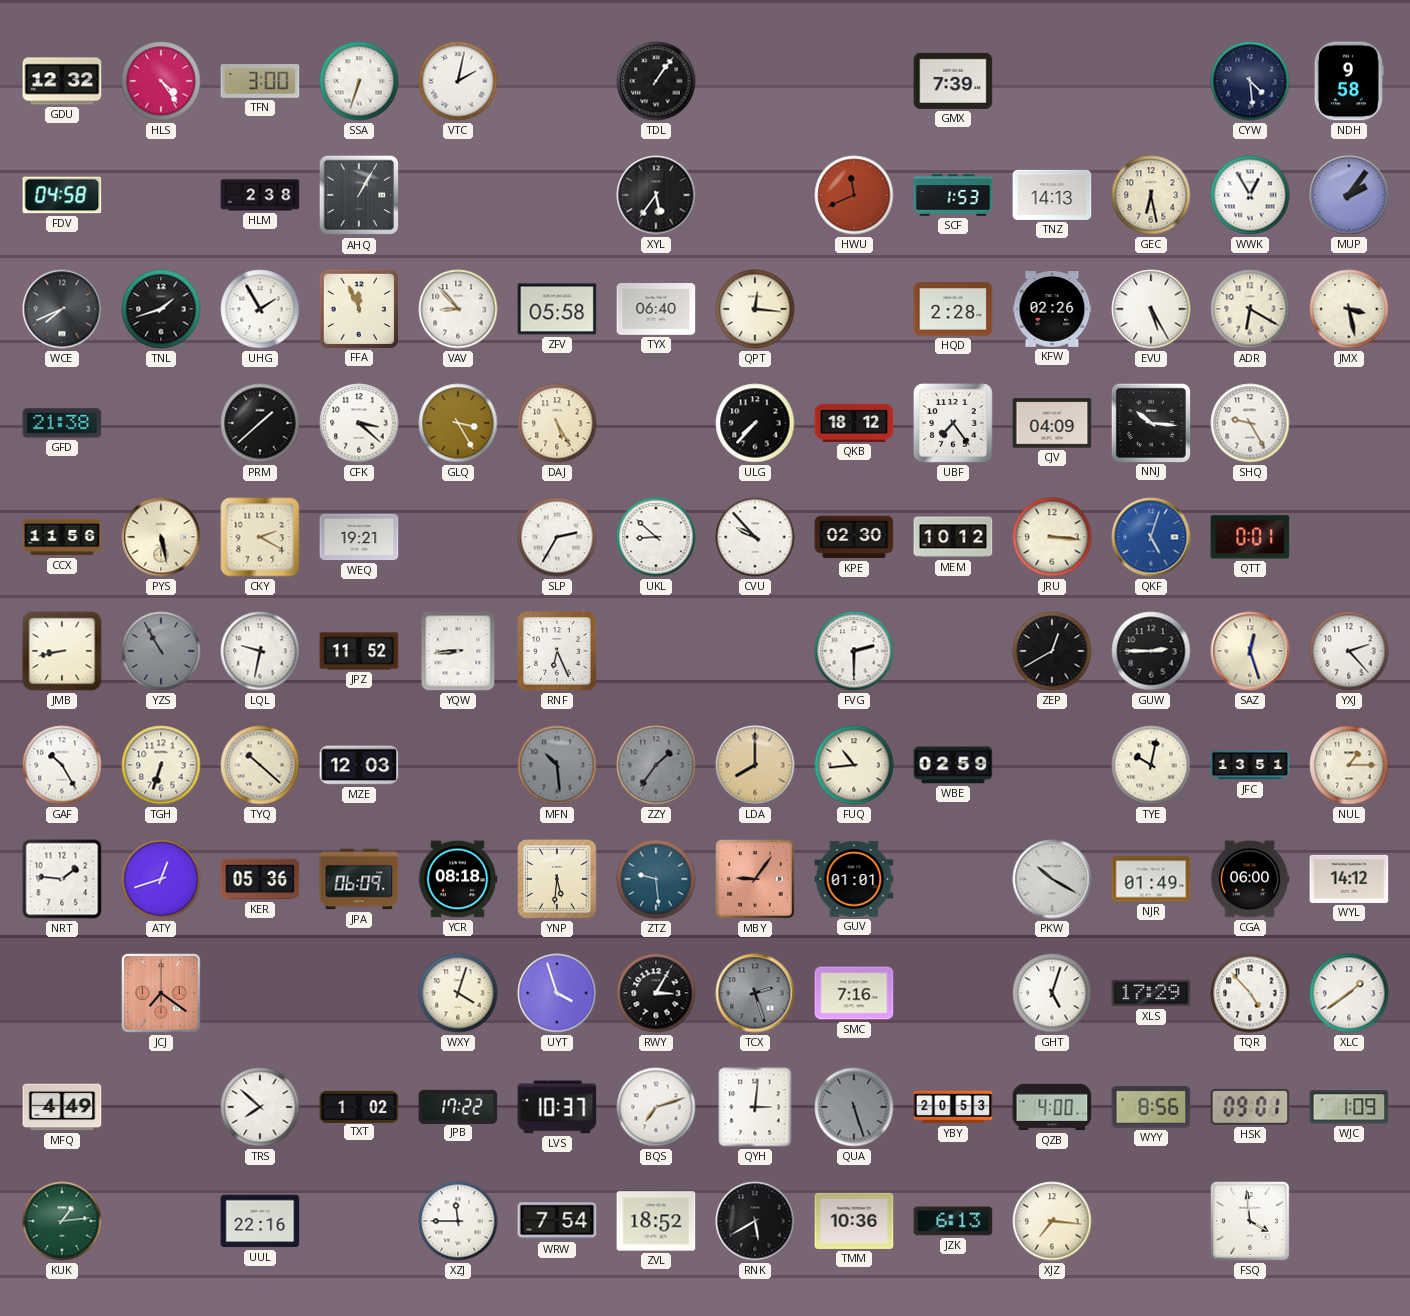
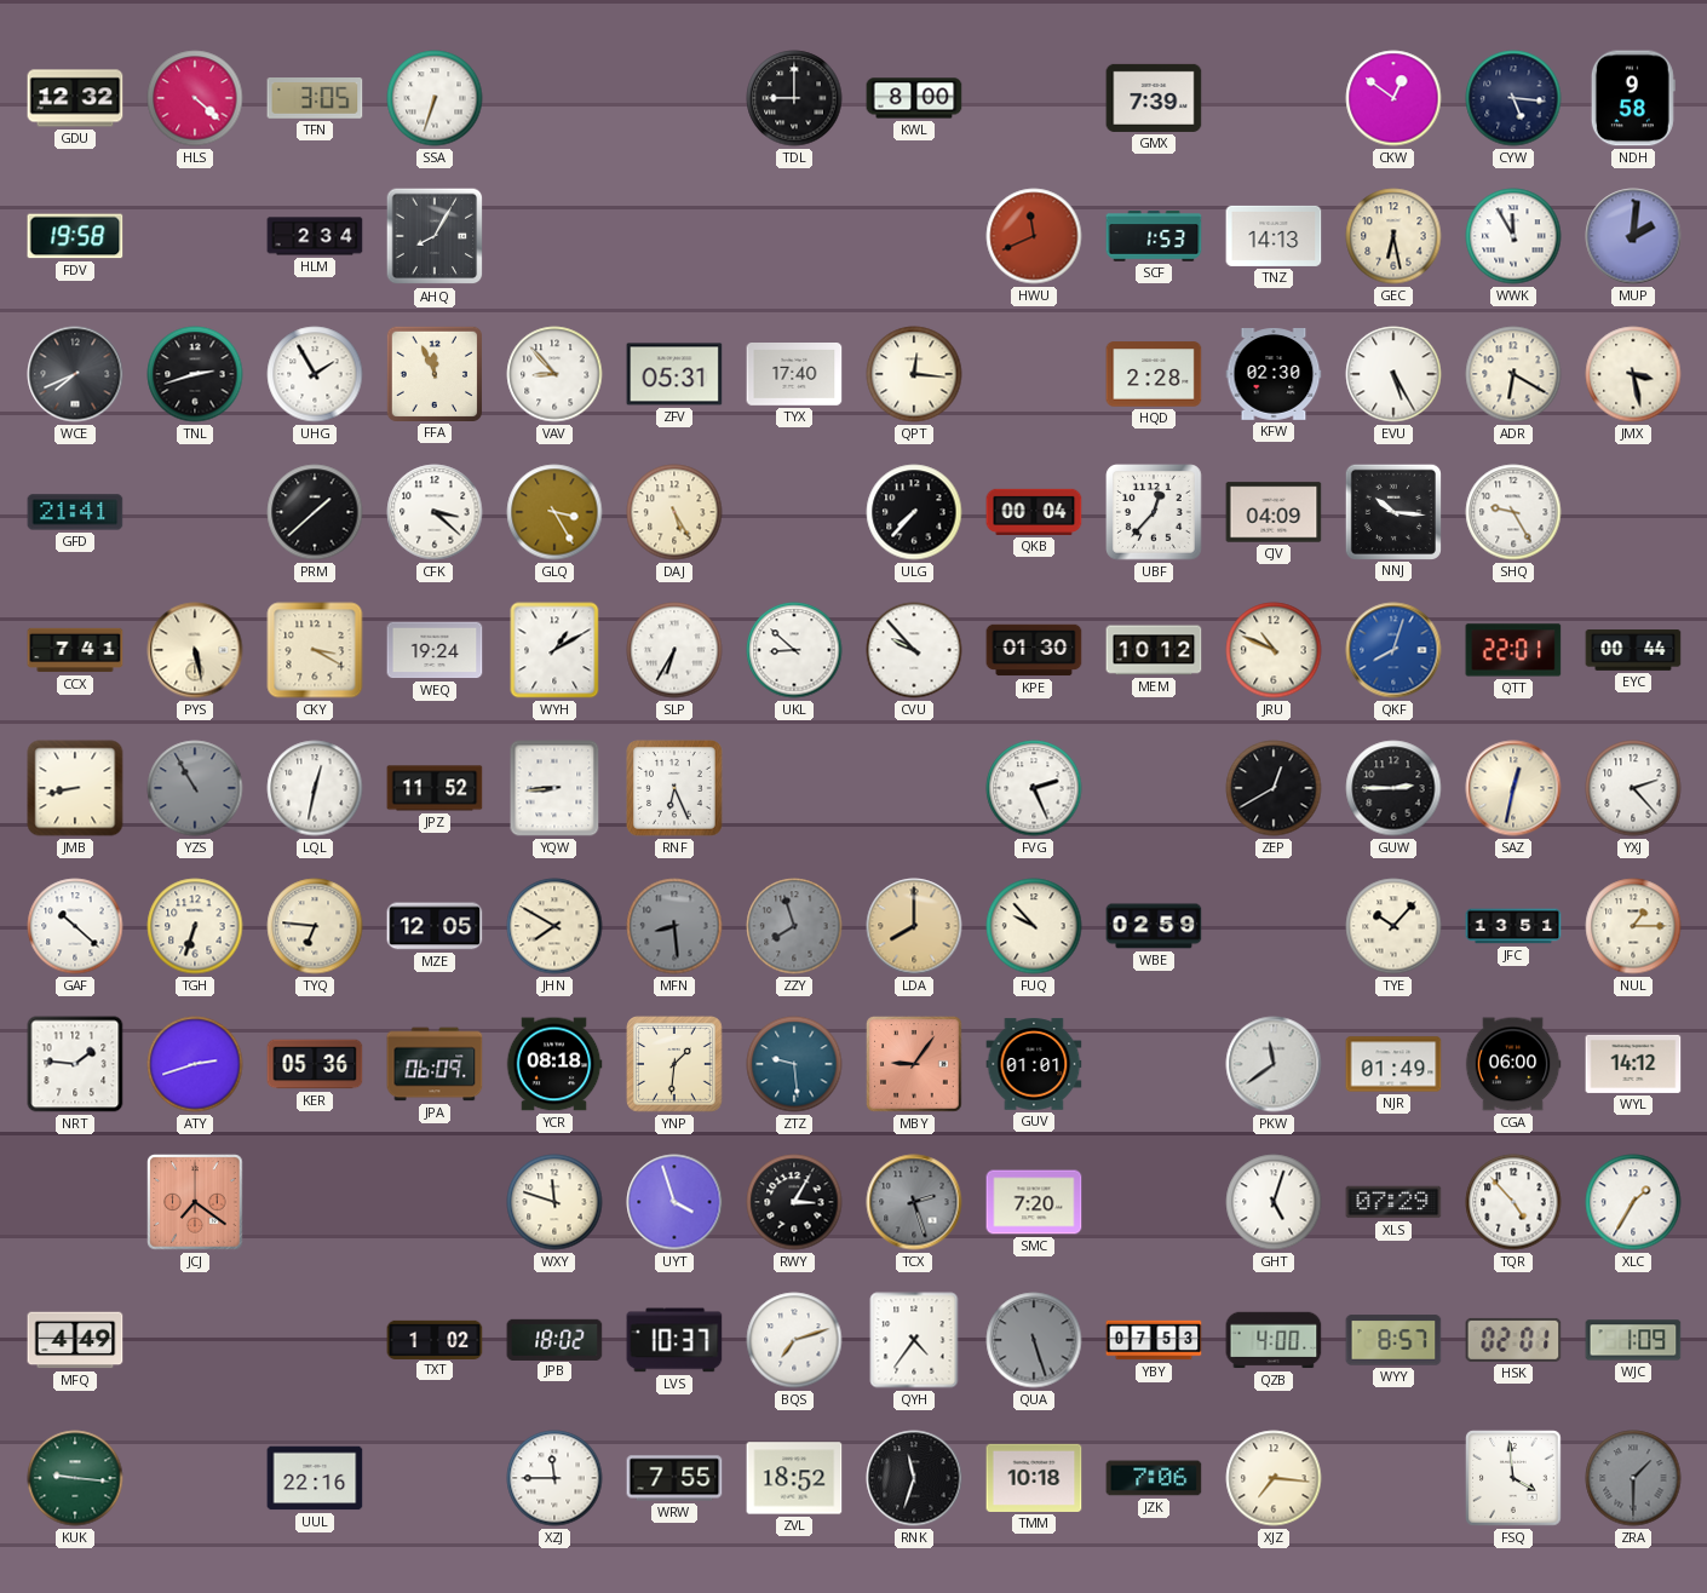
HLS: 4:24 -> 4:22 (195, 98)
TFN: 3:00 -> 3:05 (315, 99)
VTC: 2:02 -> none (458, 81)
TDL: 1:06 -> 9:00 (794, 98)
KWL: none -> 8:00 (914, 98)
CKW: none -> 12:51 (1393, 98)
CYW: 4:29 -> 5:16 (1513, 98)
FDV: 04:58 -> 19:58 (75, 236)
HLM: 2:38 -> 2:34 (315, 236)
AHQ: 1:05 -> 8:05 (435, 236)
XYL: 5:36 -> none (656, 195)
WWK: 12:55 -> 11:55 (1513, 236)
MUP: 2:06 -> 2:01 (1633, 236)
TNL: 1:42 -> 2:42 (195, 374)
ZFV: 05:58 -> 05:31 (674, 374)
TYX: 06:40 -> 17:40 (794, 375)
KFW: 02:26 -> 02:30 (1274, 375)
GFD: 21:38 -> 21:41 (75, 512)
QKB: 18:12 -> 00:04 (1034, 512)
UBF: 7:24 -> 12:37 (1155, 513)
CCX: 11:56 -> 7:41 (75, 650)
CKY: 2:20 -> 3:20 (315, 650)
WEQ: 19:21 -> 19:24 (435, 650)
WYH: none -> 1:10 (554, 650)
SLP: 2:35 -> 6:35 (674, 650)
KPE: 02:30 -> 01:30 (1034, 650)
JRU: 3:16 -> 10:49 (1274, 650)
QKF: 5:03 -> 8:03 (1393, 650)
QTT: 0:01 -> 22:01 (1513, 650)
EYC: none -> 00:44 (1633, 650)
LQL: 9:32 -> 12:32 (315, 788)
FVG: 2:30 -> 2:26 (1034, 788)
SAZ: 12:27 -> 12:32 (1513, 788)
GAF: 10:25 -> 10:22 (75, 926)
TYQ: 10:22 -> 6:46 (315, 926)
MZE: 12:03 -> 12:05 (435, 926)
JHN: none -> 7:50 (554, 926)
MFN: 10:29 -> 8:29 (674, 926)
ZZY: 1:36 -> 7:57 (794, 926)
FUQ: 10:44 -> 9:53 (1034, 926)
TYE: 10:02 -> 10:07 (1393, 926)
ATY: 12:42 -> 2:42 (195, 1064)
YNP: 5:31 -> 1:31 (676, 1065)
PKW: 10:20 -> 11:39 (1274, 1064)
WXY: 4:03 -> 11:48 (554, 1202)
SMC: 7:16 -> 7:20 (1034, 1202)
XLS: 17:29 -> 07:29 (1393, 1202)
XLC: 1:39 -> 1:35 (1633, 1202)
TRS: 7:52 -> none (260, 1107)
JPB: 17:22 -> 18:02 (554, 1339)
QYH: 3:01 -> 4:36 (914, 1340)
YBY: 20:53 -> 07:53 (1154, 1340)
WYY: 8:56 -> 8:57 (1393, 1340)
HSK: 09:01 -> 02:01 (1513, 1340)
KUK: 1:14 -> 9:16 (75, 1478)
WRW: 7:54 -> 7:55 (674, 1478)
RNK: 5:40 -> 11:33 (914, 1478)
TMM: 10:36 -> 10:18 (1034, 1478)
JZK: 6:13 -> 7:06 (1154, 1478)
ZRA: none -> 1:30 (1633, 1478)
